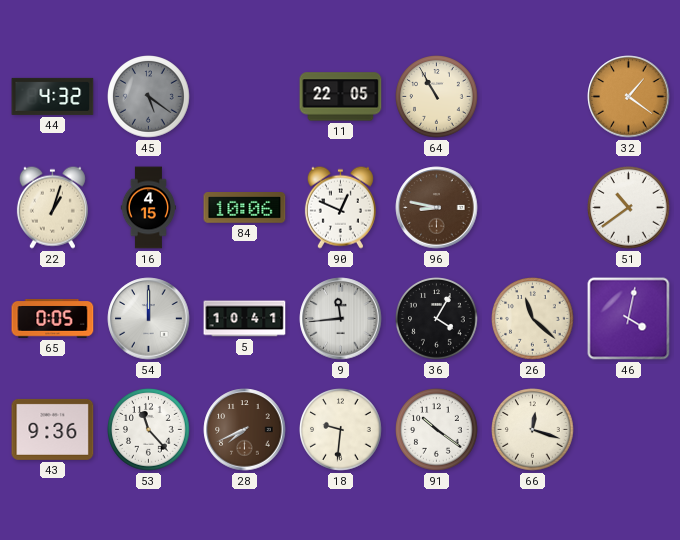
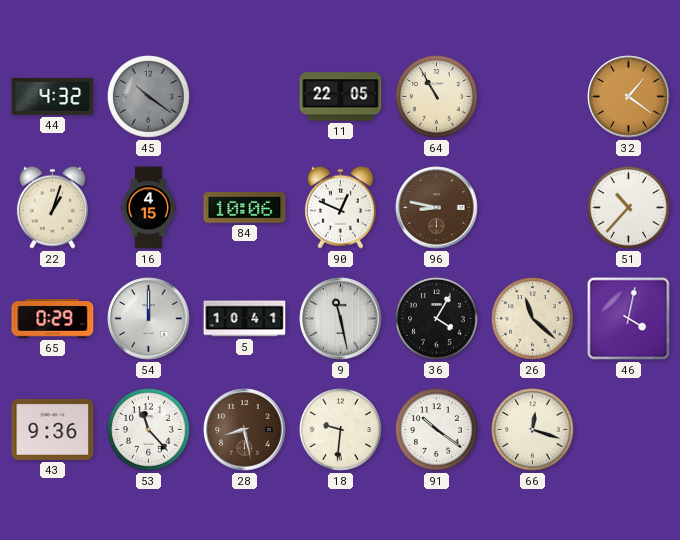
45: 5:21 -> 10:21 (149, 97)
51: 10:39 -> 10:37 (629, 208)
65: 0:05 -> 0:29 (53, 319)
9: 11:44 -> 11:28 (341, 319)
28: 7:41 -> 8:28 (245, 430)
